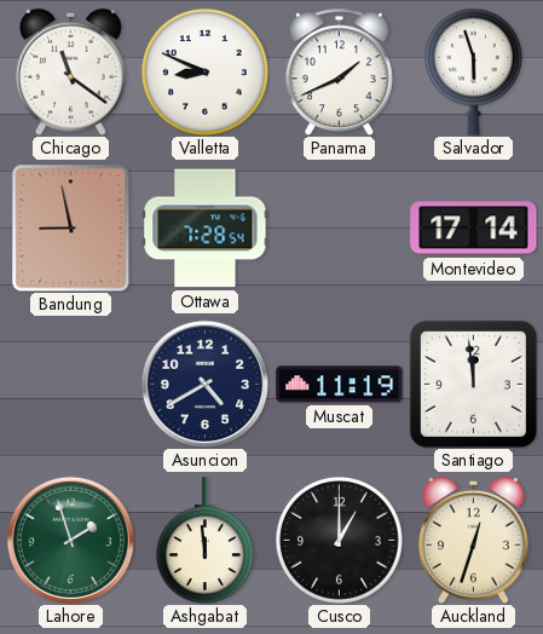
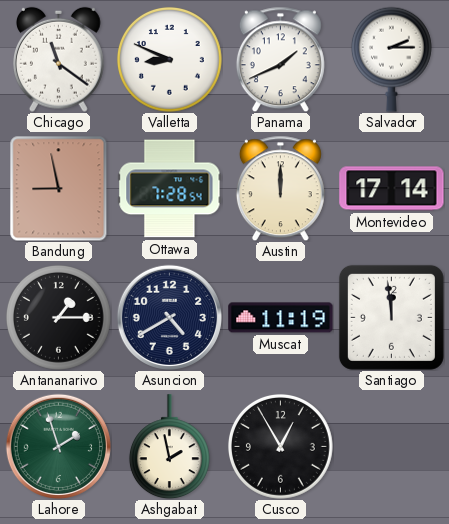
Salvador: 5:57 -> 2:15 (391, 59)
Austin: none -> 12:00 (280, 188)
Antananarivo: none -> 1:15 (58, 317)
Ashgabat: 11:59 -> 1:58 (169, 447)
Cusco: 1:00 -> 12:55 (280, 446)
Auckland: 12:33 -> none (474, 540)
